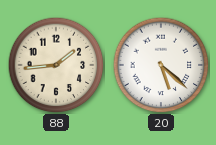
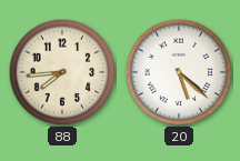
88: 1:44 -> 7:44 (62, 72)
